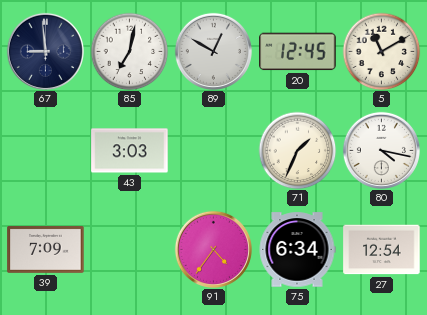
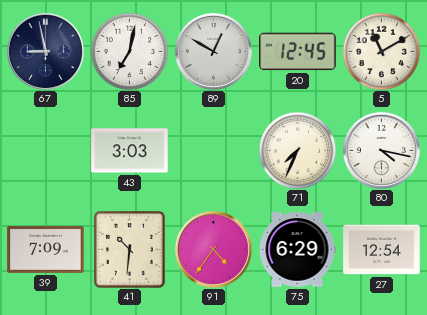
67: 8:59 -> 8:58 (45, 51)
71: 1:34 -> 7:34 (297, 150)
41: none -> 10:31 (130, 250)
75: 6:34 -> 6:29 (297, 250)
